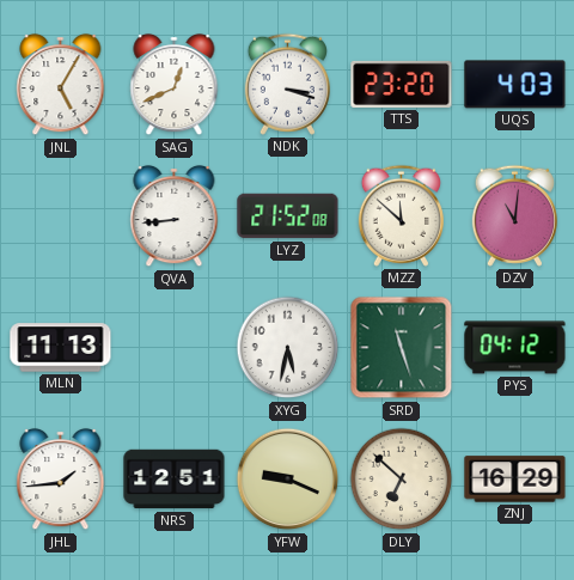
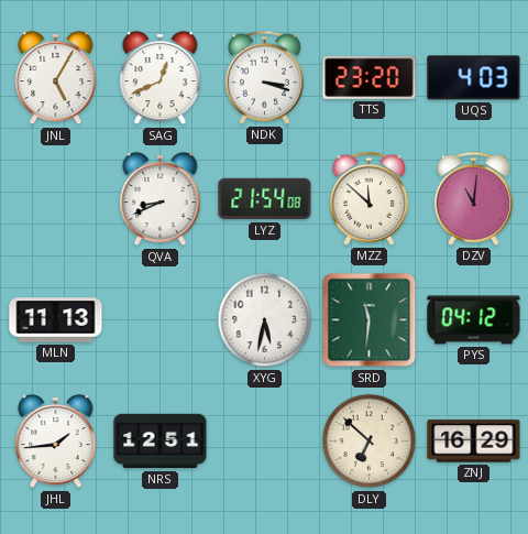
QVA: 8:44 -> 8:41 (161, 199)
LYZ: 21:52 -> 21:54 (265, 199)
SRD: 11:27 -> 11:31 (370, 320)
YFW: 9:19 -> none (288, 480)
